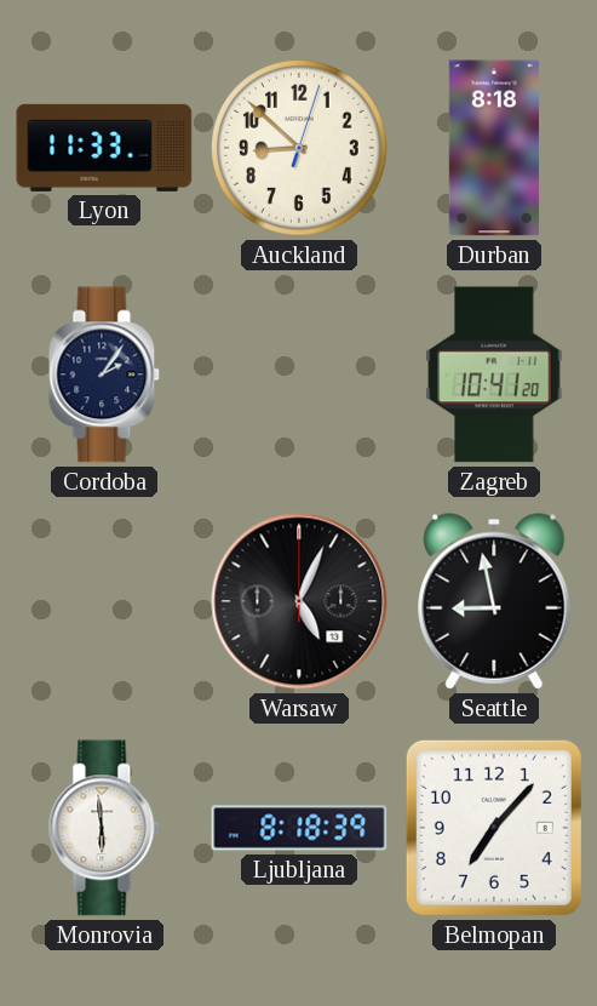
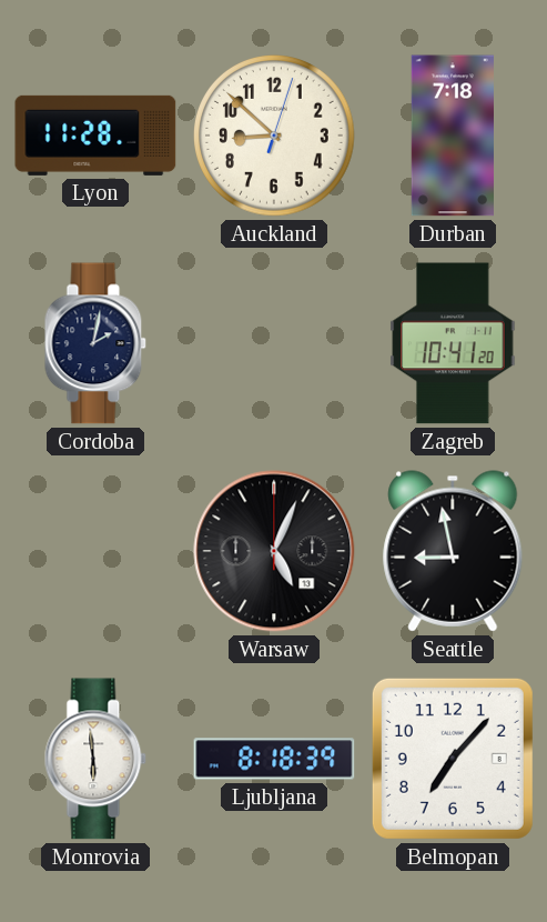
Lyon: 11:33 -> 11:28 (95, 136)
Durban: 8:18 -> 7:18 (453, 136)
Cordoba: 2:06 -> 2:02 (95, 343)
